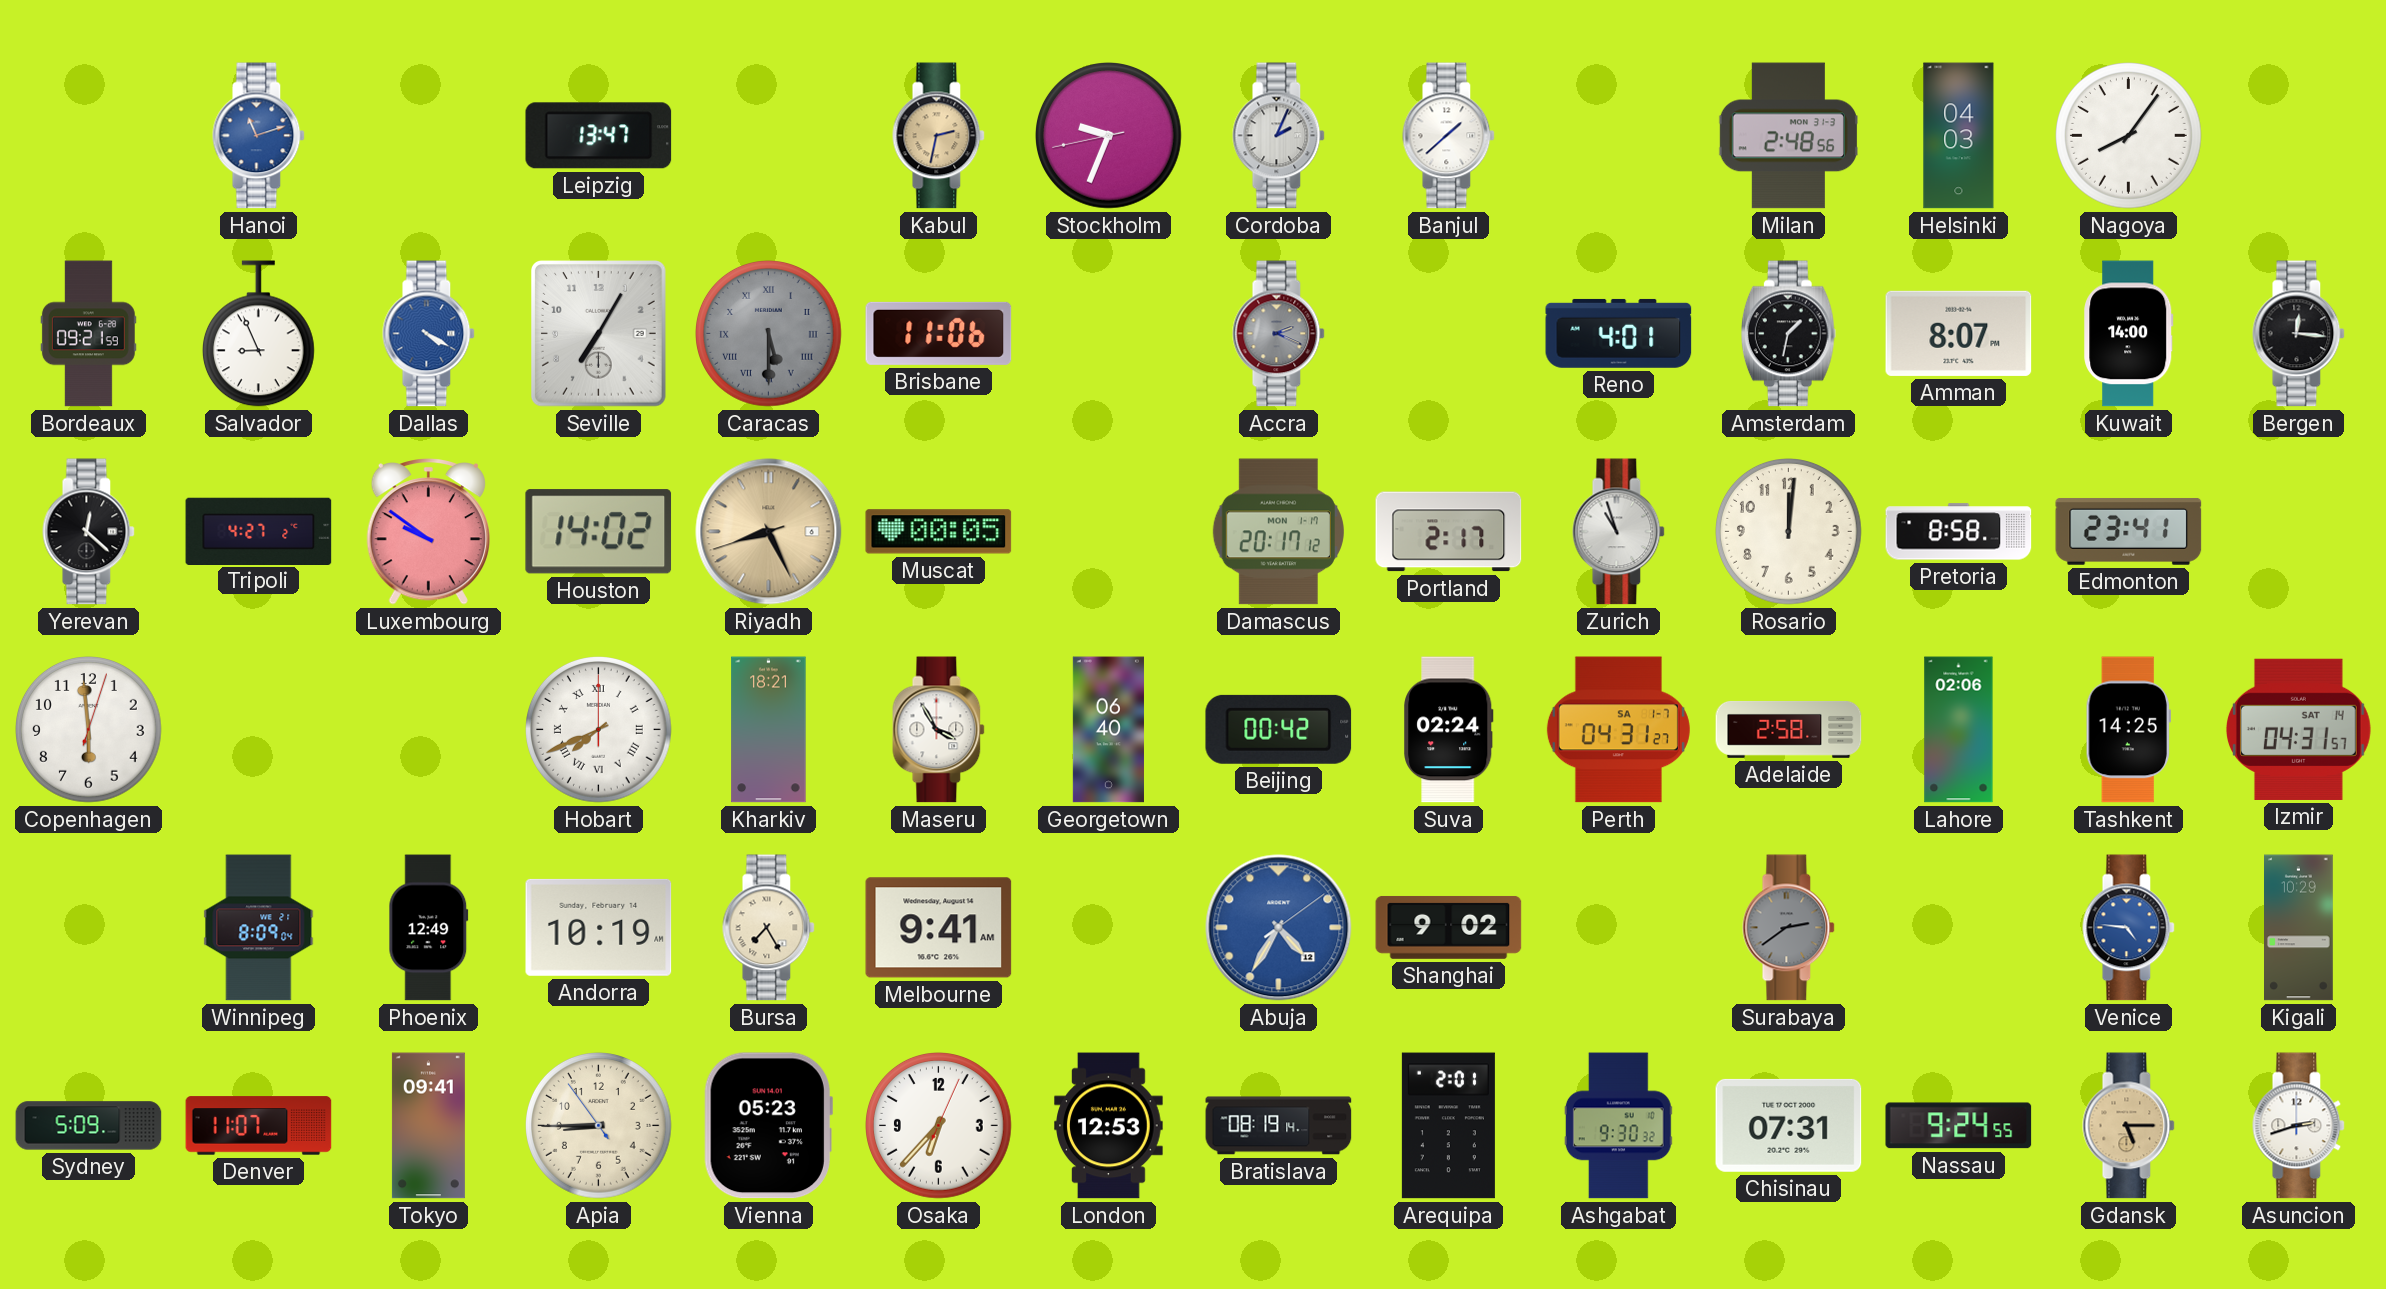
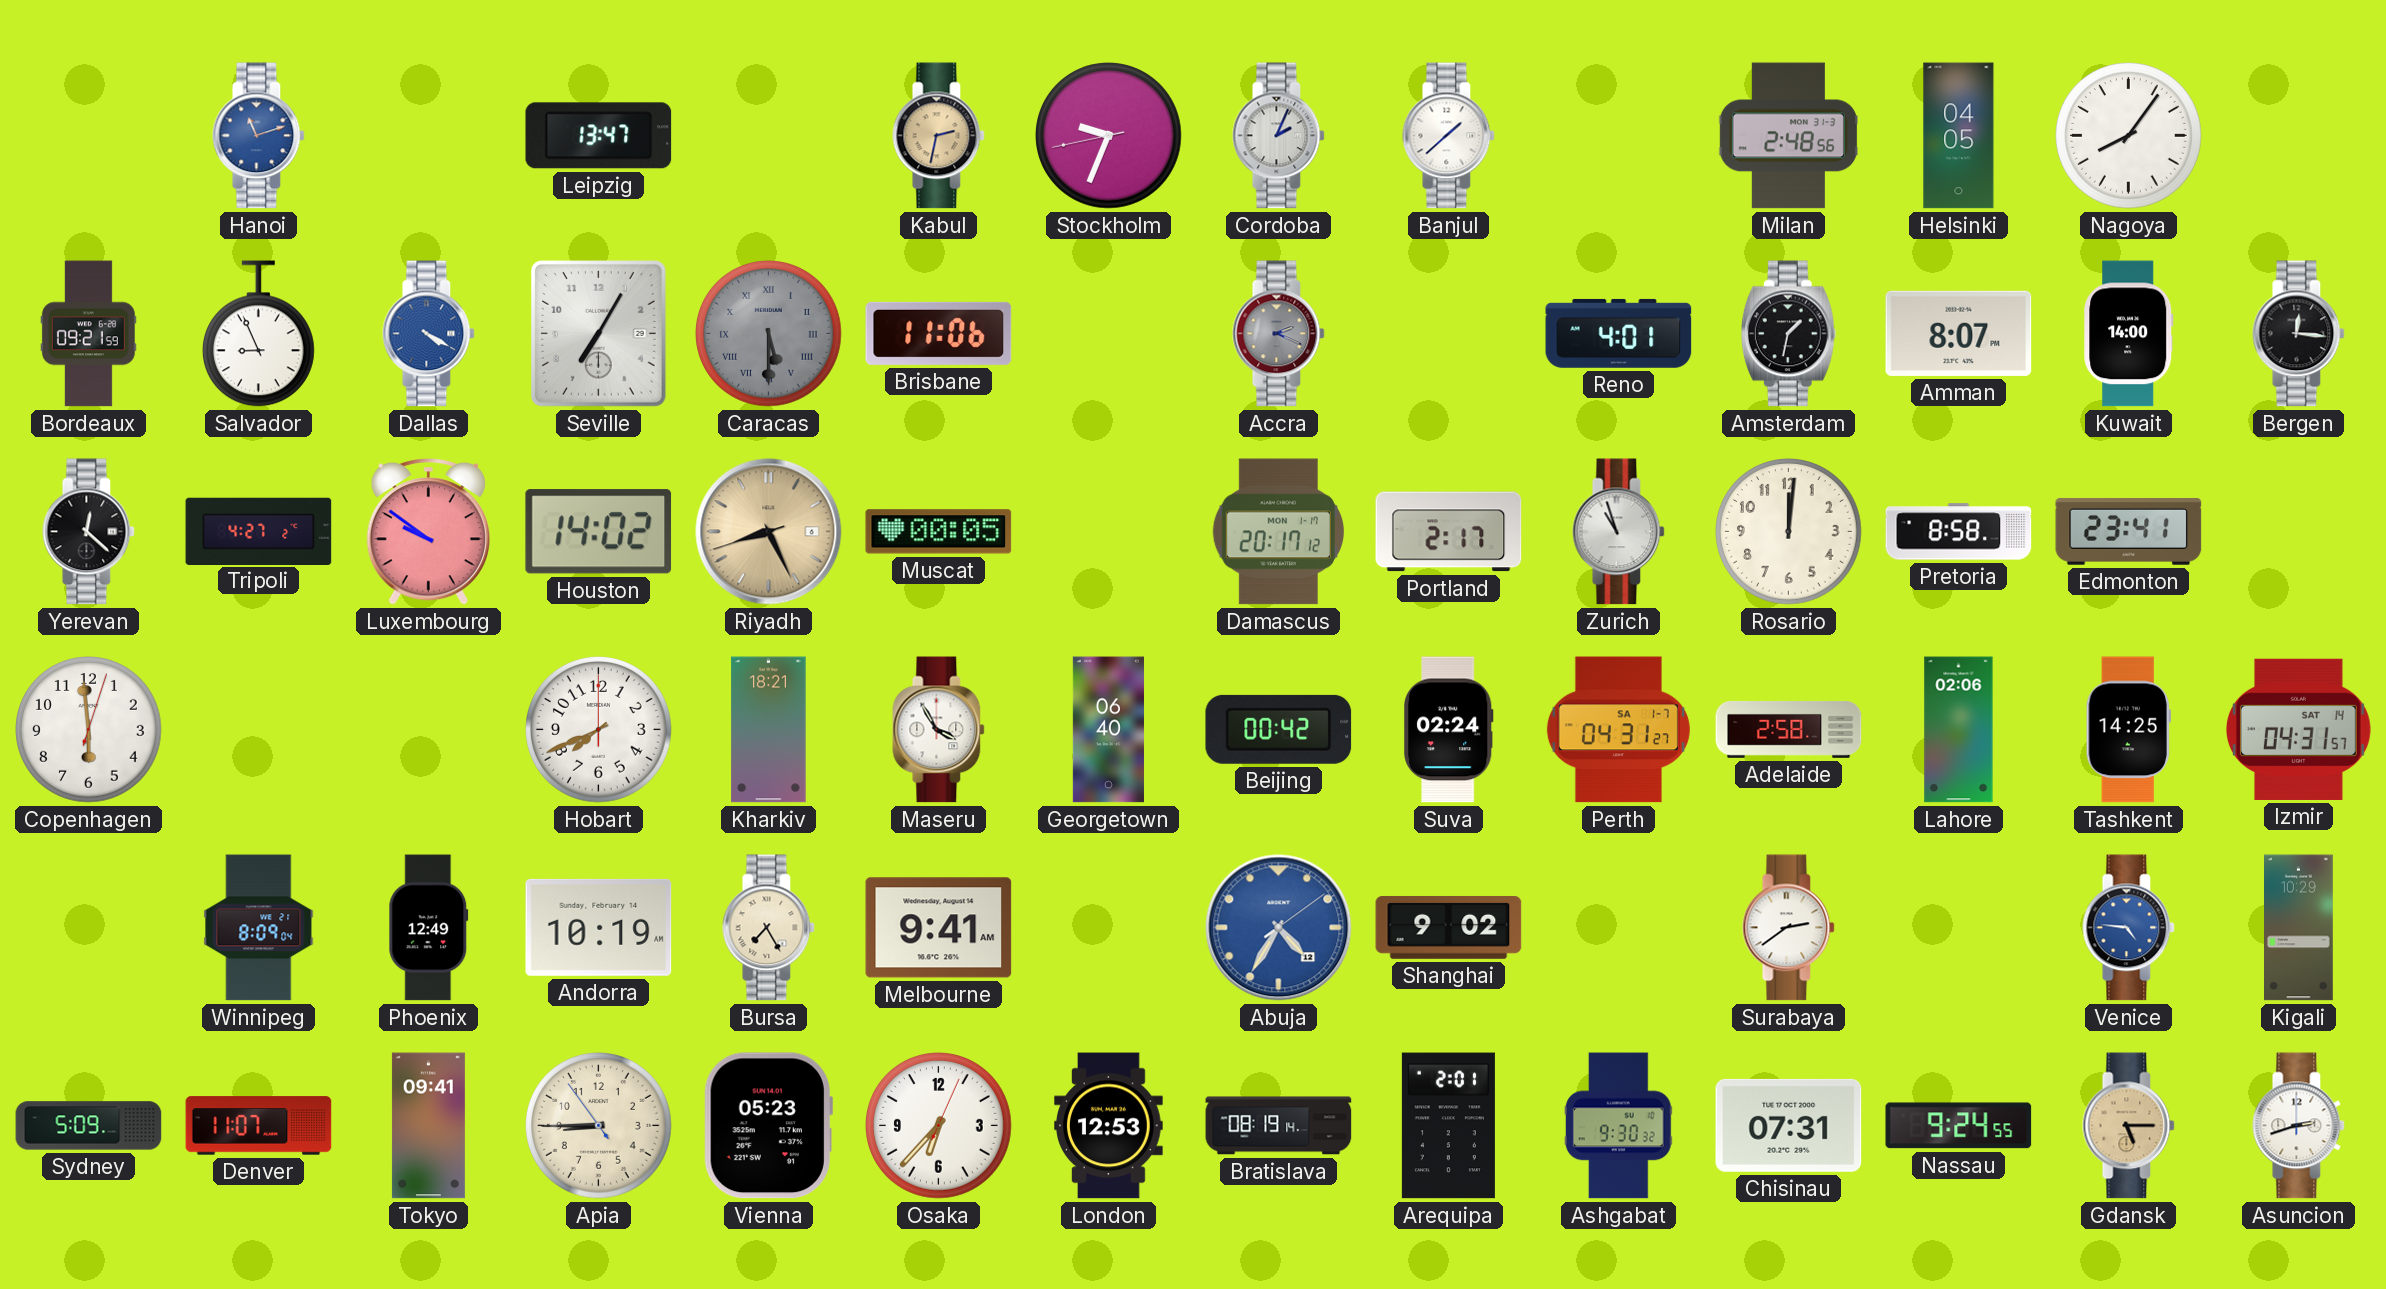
Helsinki: 04:03 -> 04:05 (1959, 136)
Hobart numerals: Roman -> Arabic (599, 730)
Surabaya dial: grey -> white (1789, 928)
